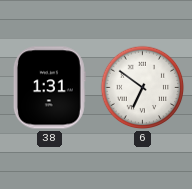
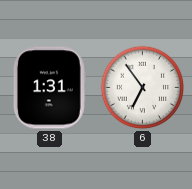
6: 6:51 -> 6:54 (143, 88)
